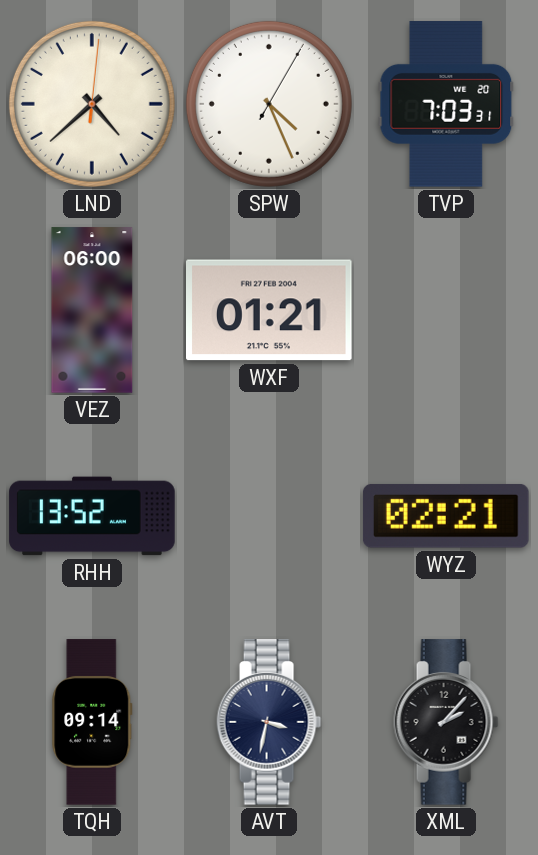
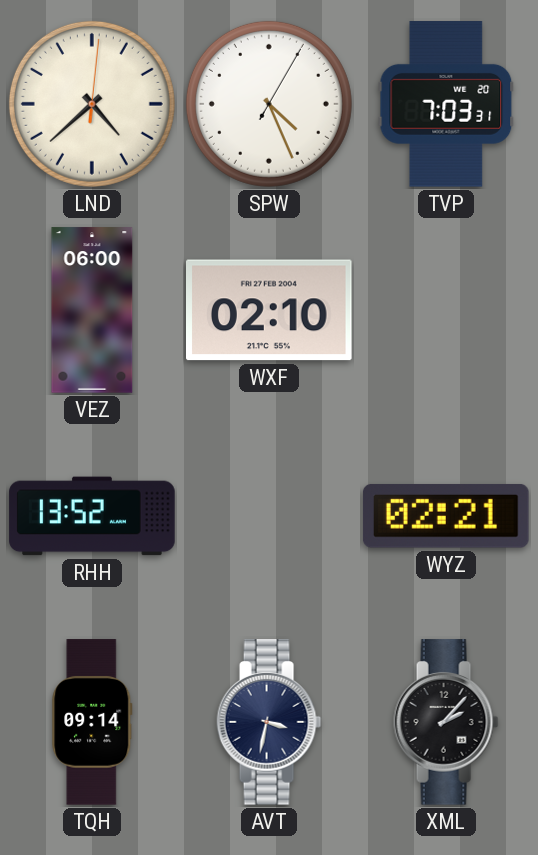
WXF: 01:21 -> 02:10 (270, 310)
